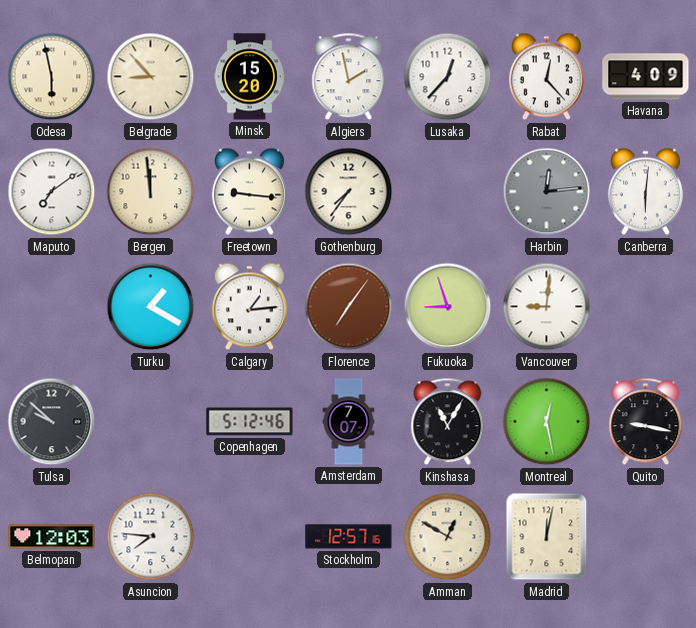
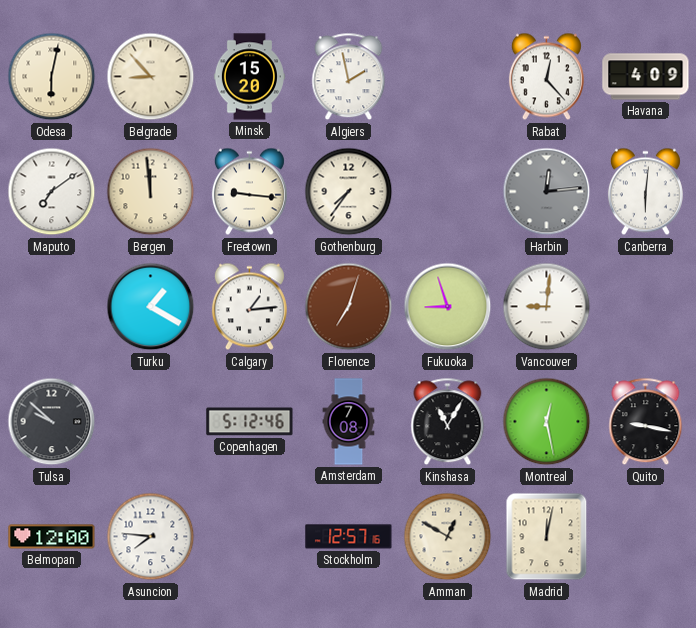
Odesa: 5:58 -> 6:02 (52, 77)
Lusaka: 12:37 -> none (448, 77)
Florence: 7:06 -> 7:03 (349, 307)
Amsterdam: 7:07 -> 7:08 (349, 422)
Belmopan: 12:03 -> 12:00 (52, 537)
